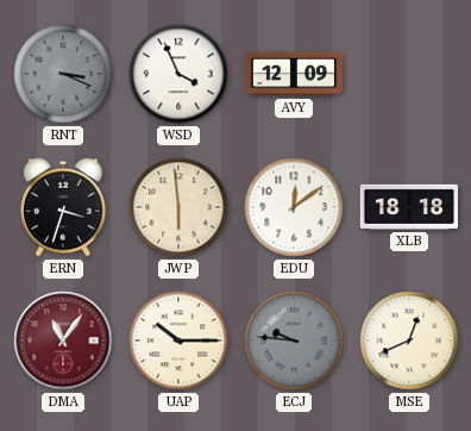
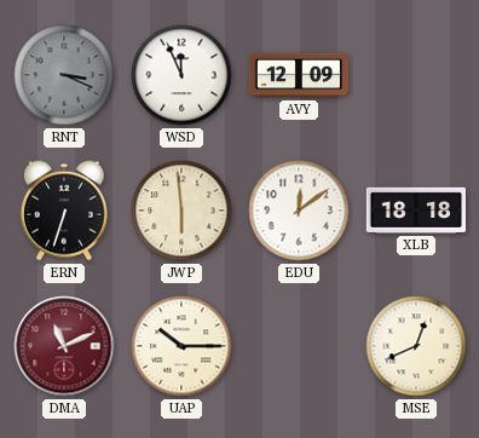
WSD: 3:56 -> 11:56 (181, 75)
ERN: 3:33 -> 6:33 (64, 211)
DMA: 11:06 -> 11:11 (64, 346)
ECJ: 9:46 -> none (294, 341)
